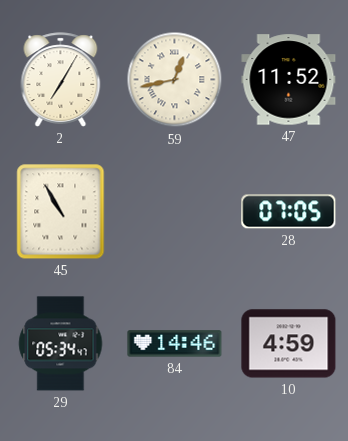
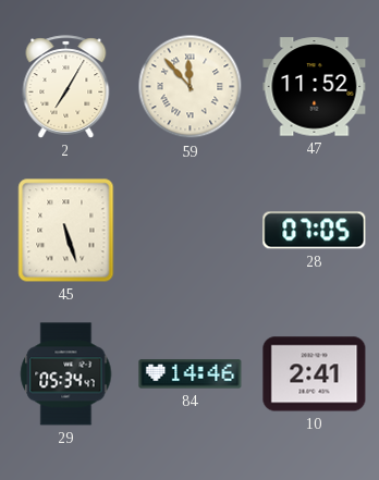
59: 12:43 -> 11:53 (191, 87)
45: 10:55 -> 5:27 (66, 231)
10: 4:59 -> 2:41 (315, 374)
